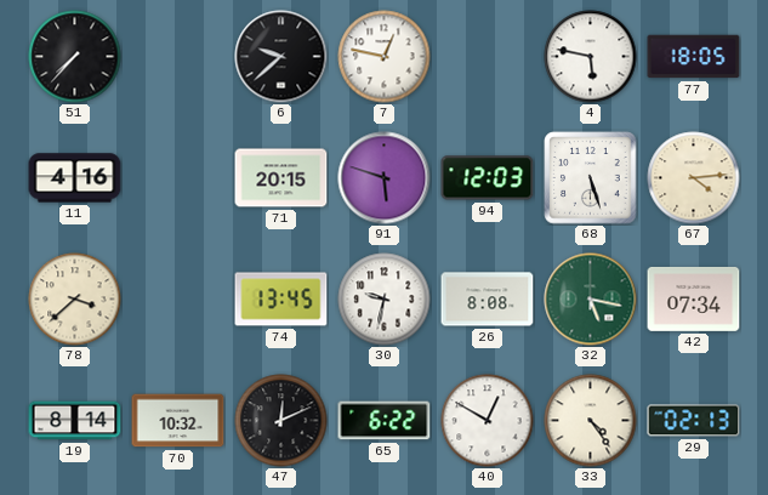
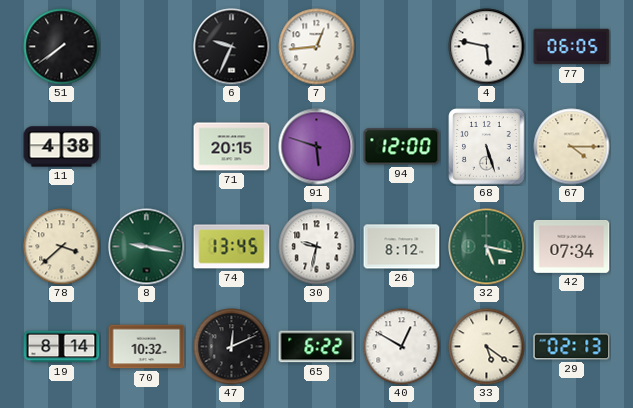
51: 7:37 -> 7:39 (62, 47)
6: 9:38 -> 9:34 (232, 47)
7: 12:47 -> 12:44 (317, 47)
77: 18:05 -> 06:05 (572, 47)
11: 4:16 -> 4:38 (62, 147)
94: 12:03 -> 12:00 (402, 147)
67: 4:14 -> 4:15 (572, 147)
8: none -> 9:17 (147, 247)
26: 8:08 -> 8:12 (402, 247)
33: 4:24 -> 5:21 (487, 347)
